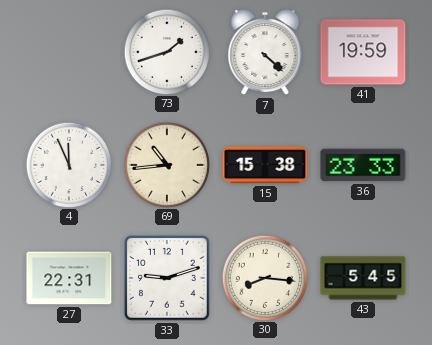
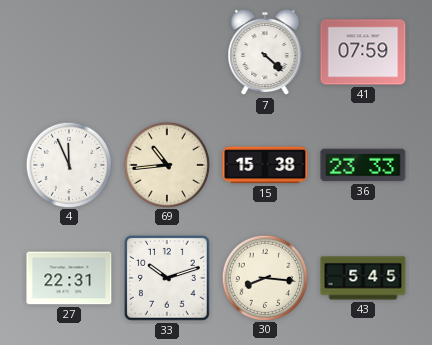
73: 1:42 -> none (166, 51)
41: 19:59 -> 07:59 (363, 52)
33: 9:12 -> 10:12 (167, 278)
